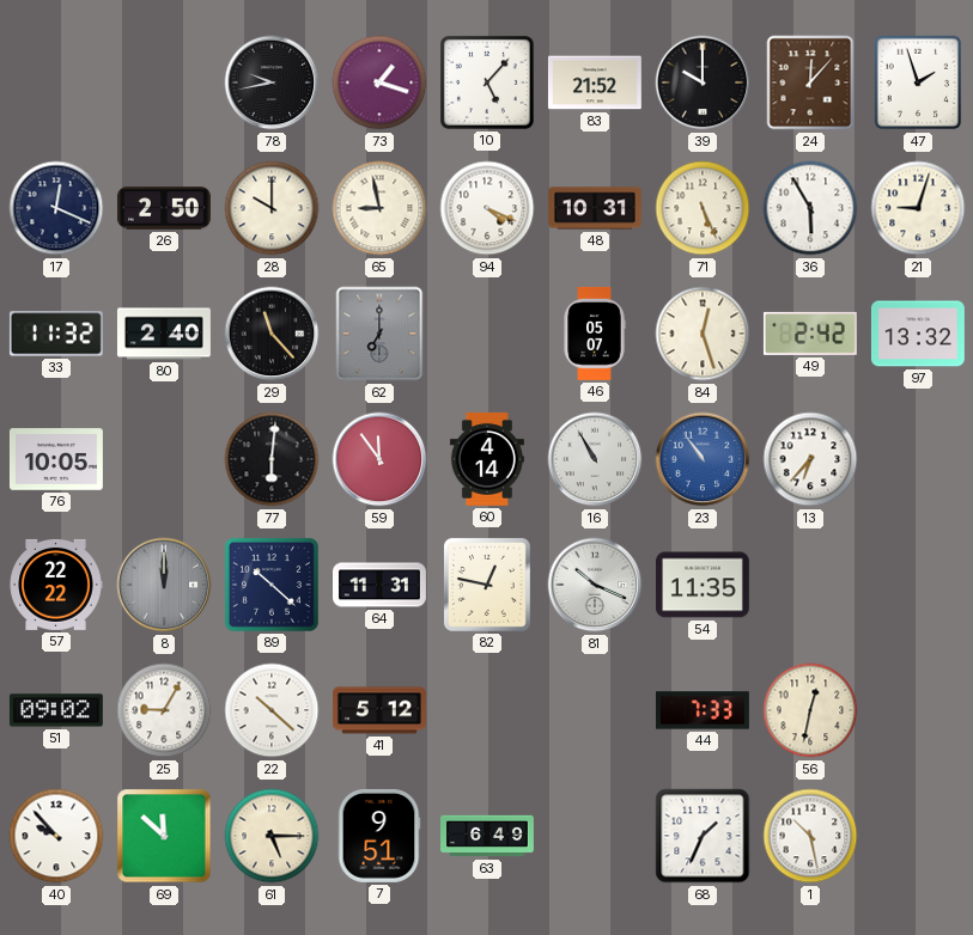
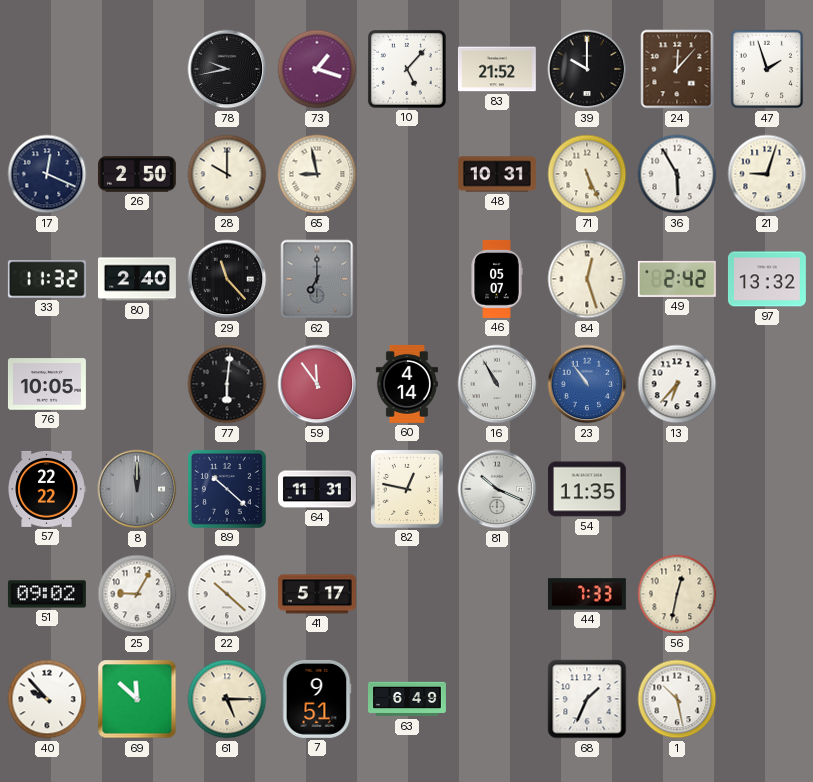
94: 4:19 -> none (487, 208)
41: 5:12 -> 5:17 (318, 594)
